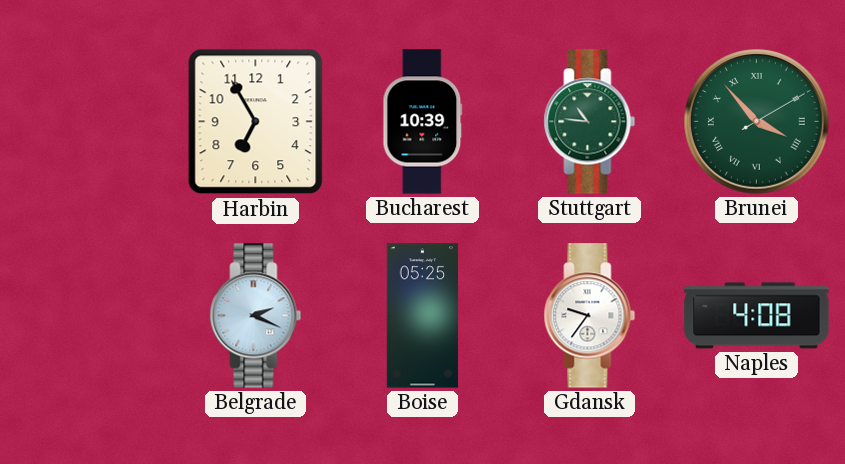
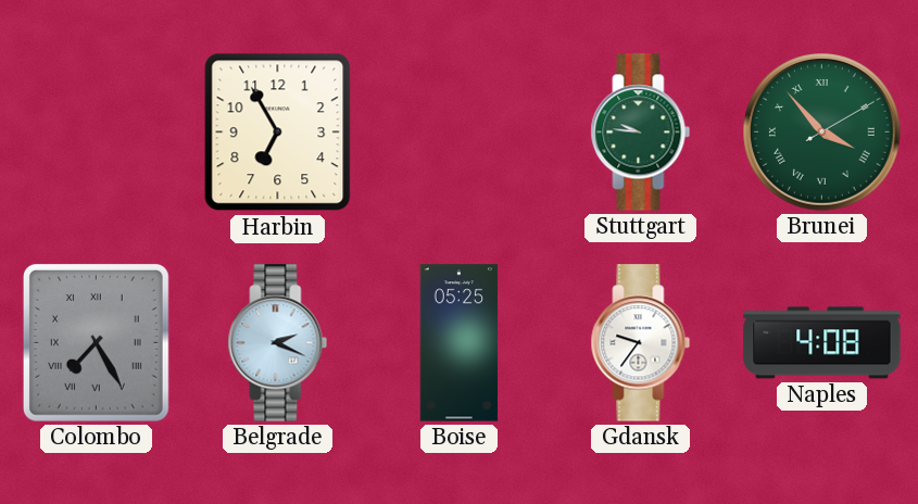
Bucharest: 10:39 -> none (423, 122)
Stuttgart: 10:46 -> 9:46 (641, 133)
Colombo: none -> 7:25 (96, 342)
